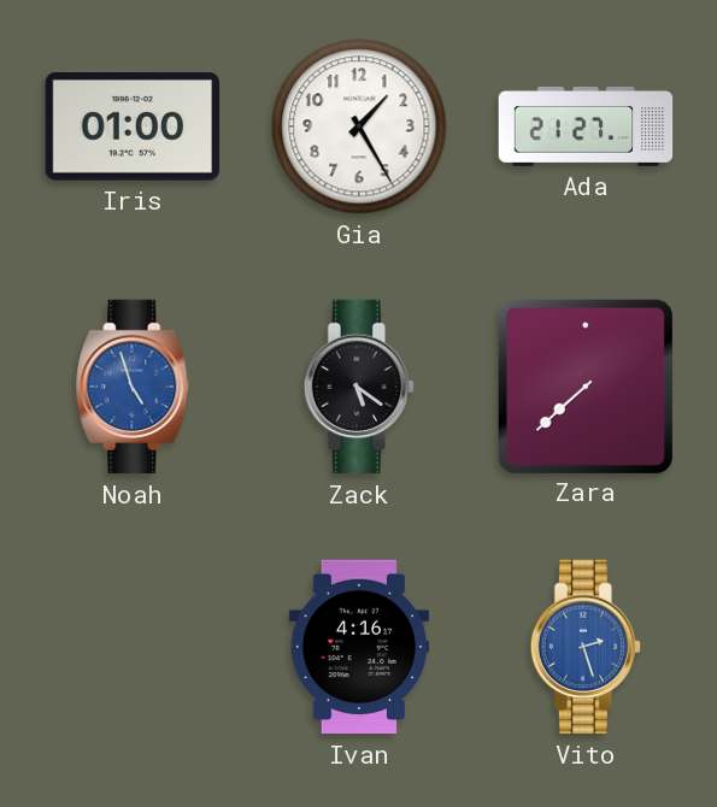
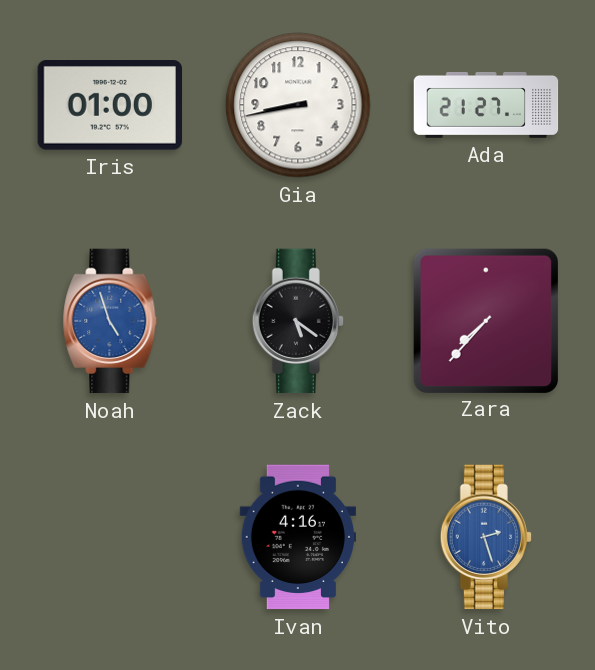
Gia: 1:25 -> 8:43 (298, 105)
Zara: 7:38 -> 7:37 (485, 320)
